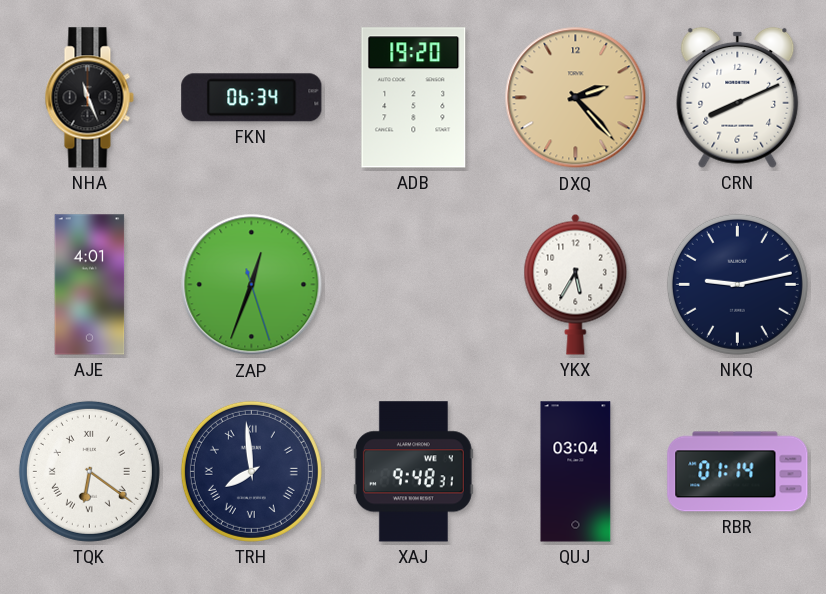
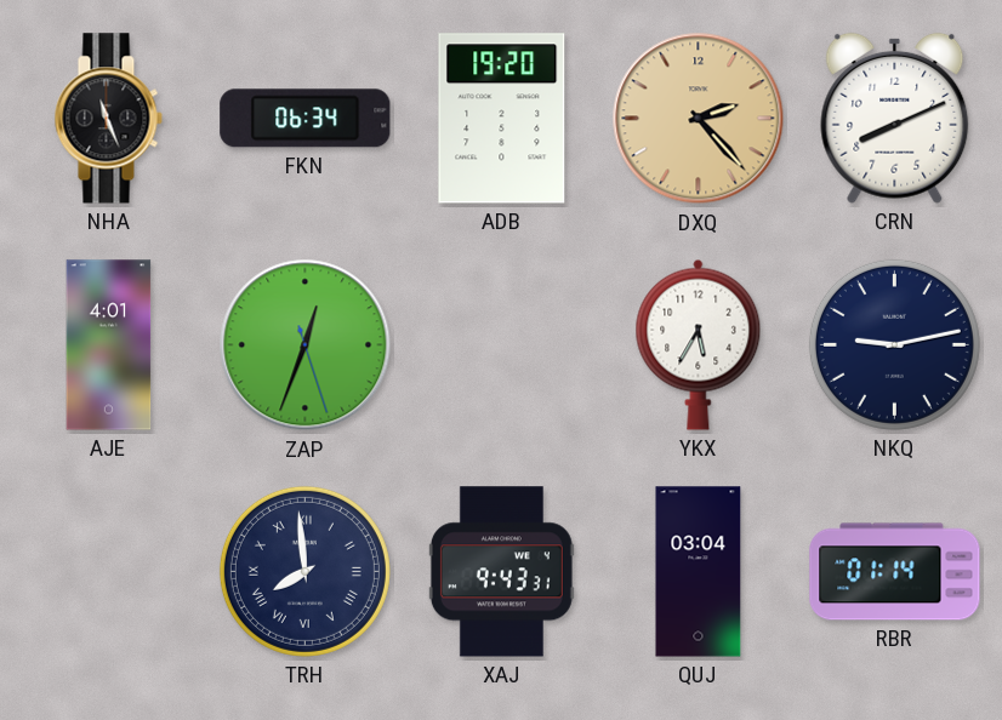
TQK: 6:21 -> none (89, 471)
XAJ: 9:48 -> 9:43 (501, 572)
